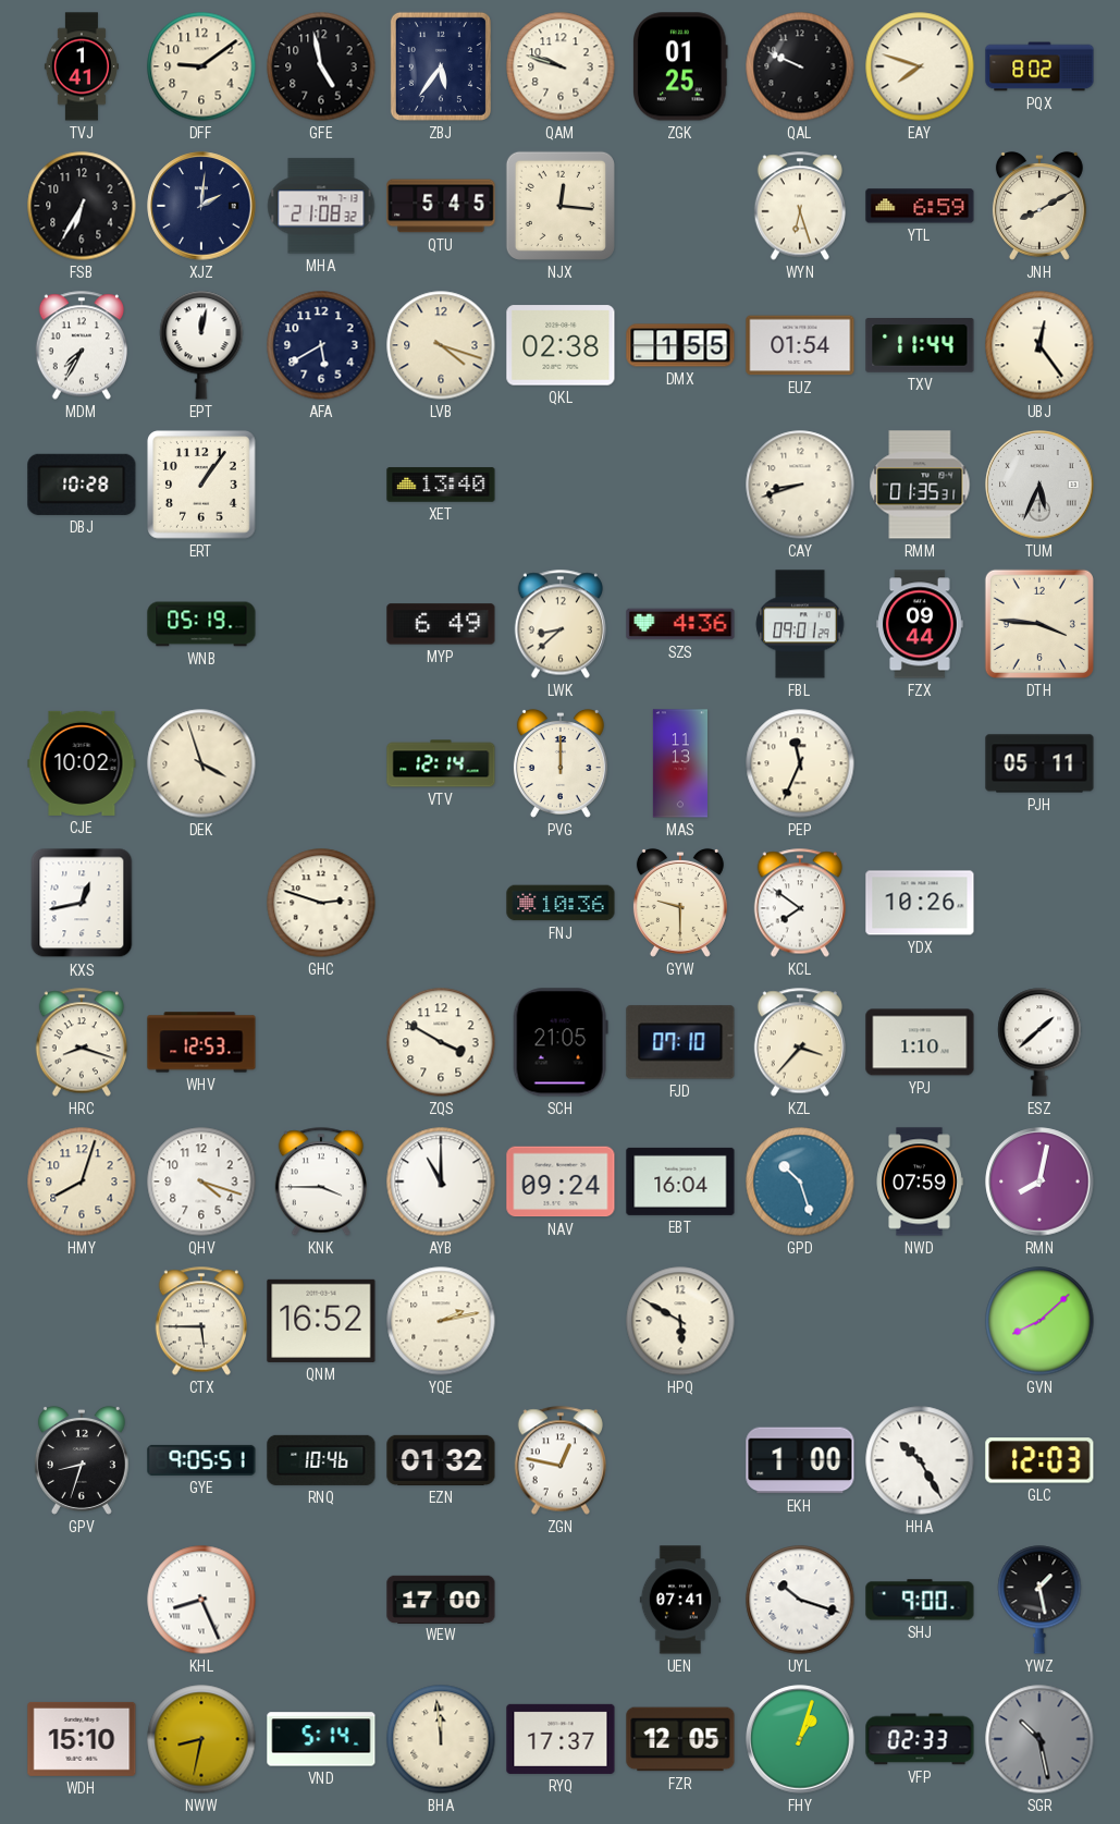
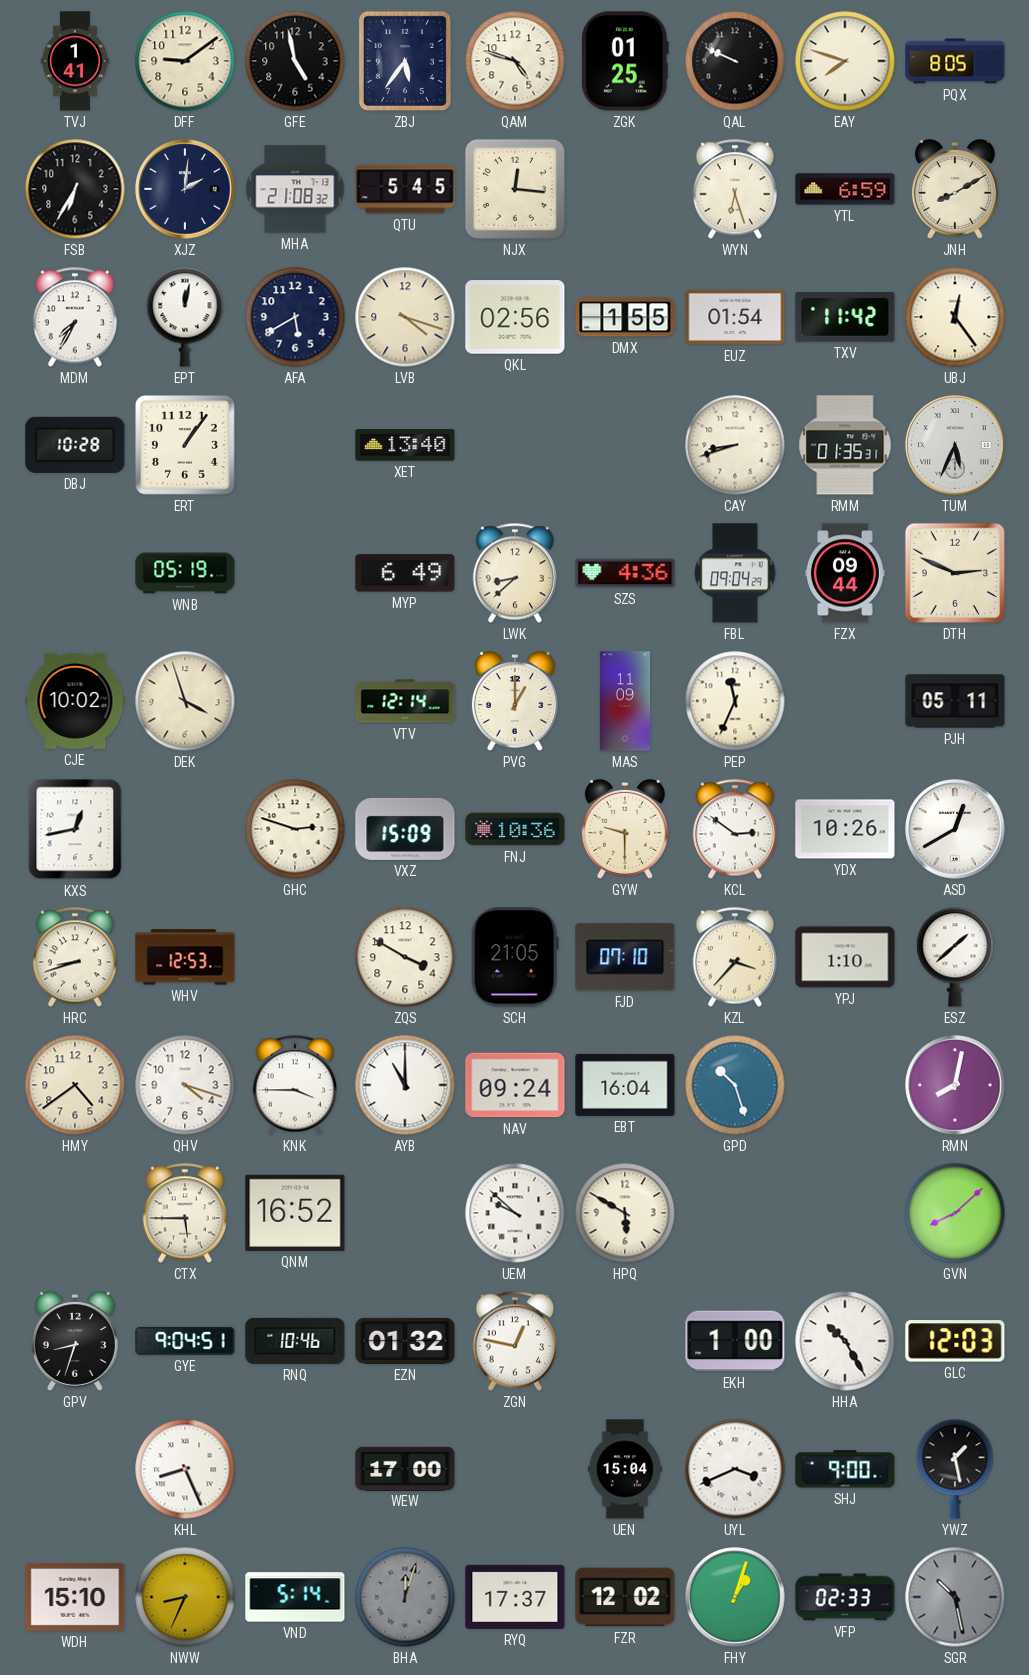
QAM: 9:48 -> 4:48 (515, 61)
PQX: 8:02 -> 8:05 (955, 61)
QKL: 02:38 -> 02:56 (515, 317)
TXV: 11:44 -> 11:42 (845, 318)
FBL: 09:01 -> 09:04 (735, 573)
DTH: 3:46 -> 2:49 (955, 573)
PVG: 12:00 -> 1:00 (515, 701)
MAS: 11:13 -> 11:09 (625, 701)
VXZ: none -> 15:09 (405, 829)
KCL: 7:51 -> 2:51 (734, 829)
ASD: none -> 12:40 (955, 829)
HRC: 8:18 -> 8:42 (74, 957)
HMY: 8:03 -> 4:39 (75, 1085)
NWD: 07:59 -> none (920, 1182)
YQE: 2:13 -> none (441, 1321)
UEM: none -> 9:52 (515, 1213)
GYE: 9:05 -> 9:04 (185, 1341)
UEN: 07:41 -> 15:04 (625, 1469)
UYL: 10:18 -> 3:41 (735, 1469)
NWW: 8:32 -> 8:34 (185, 1597)
BHA: 11:59 -> 12:03 (405, 1597)
BHA dial: cream -> grey (405, 1597)
FZR: 12:05 -> 12:02 (625, 1597)
